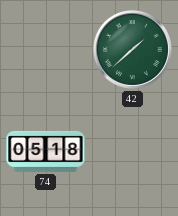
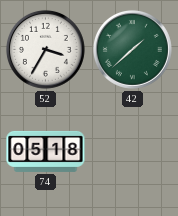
52: none -> 3:35 (45, 49)
